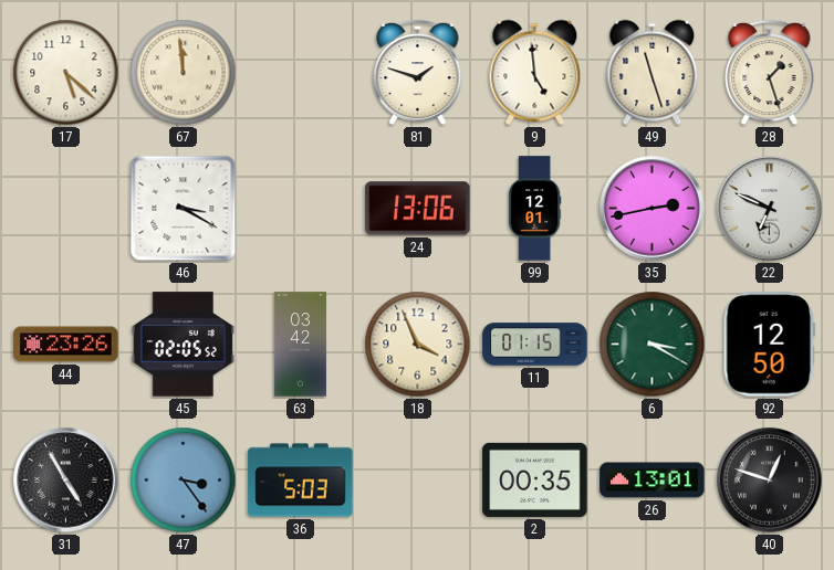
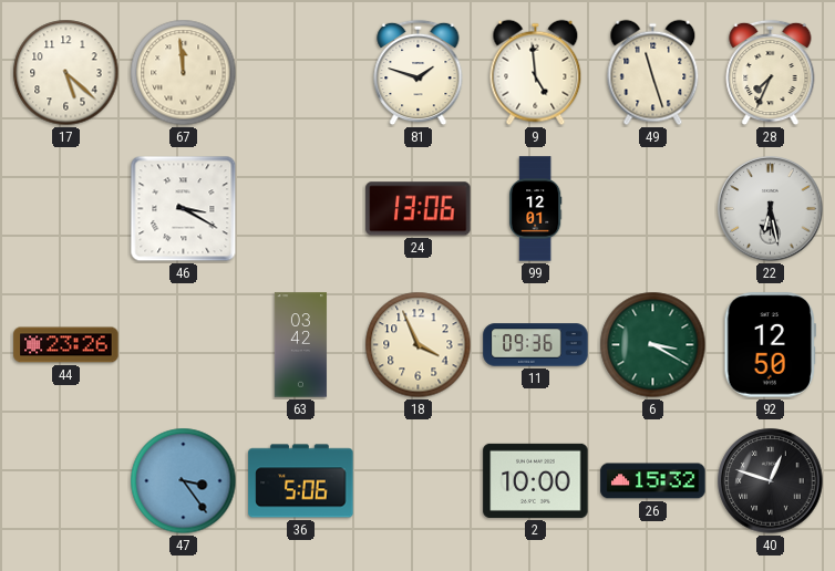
28: 1:27 -> 7:34 (771, 73)
35: 2:43 -> none (653, 209)
22: 6:49 -> 6:28 (771, 209)
45: 02:05 -> none (183, 345)
11: 01:15 -> 09:36 (536, 345)
31: 4:55 -> none (66, 481)
36: 5:03 -> 5:06 (301, 481)
2: 00:35 -> 10:00 (536, 480)
26: 13:01 -> 15:32 (653, 481)
